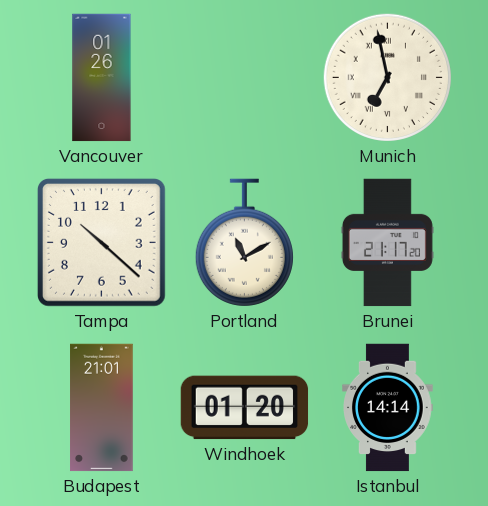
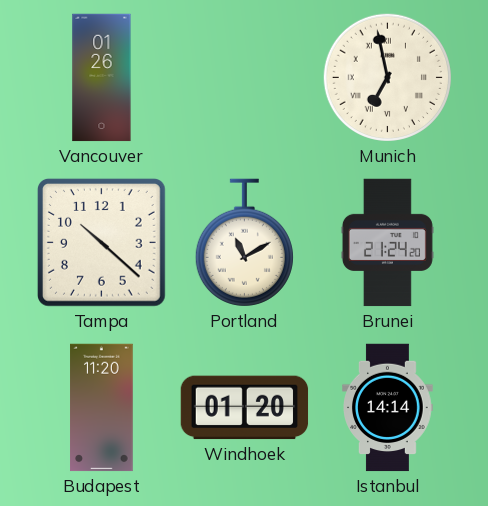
Brunei: 21:17 -> 21:24 (387, 243)
Budapest: 21:01 -> 11:20 (102, 408)
